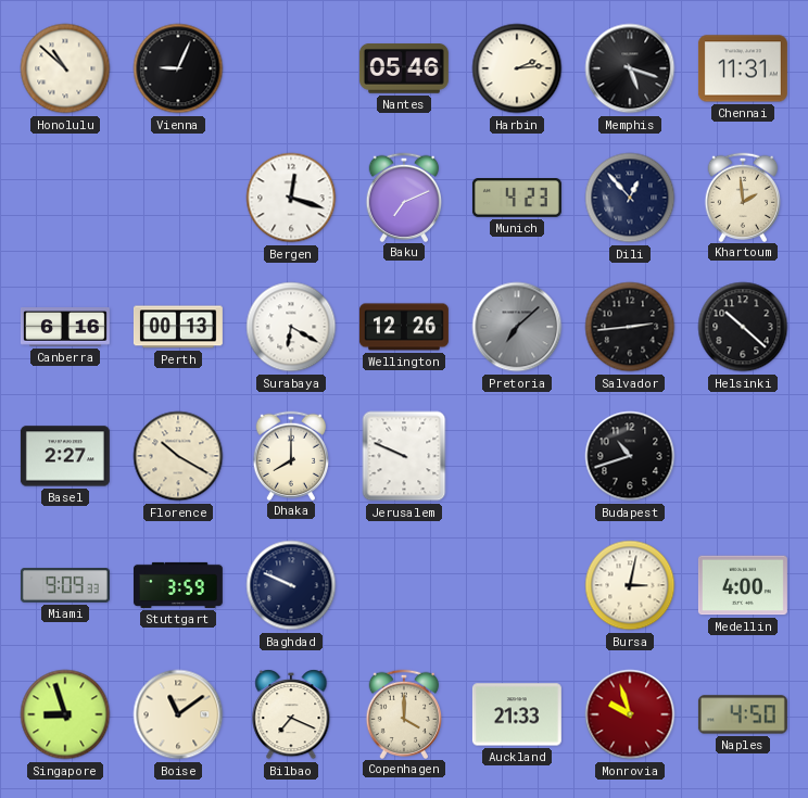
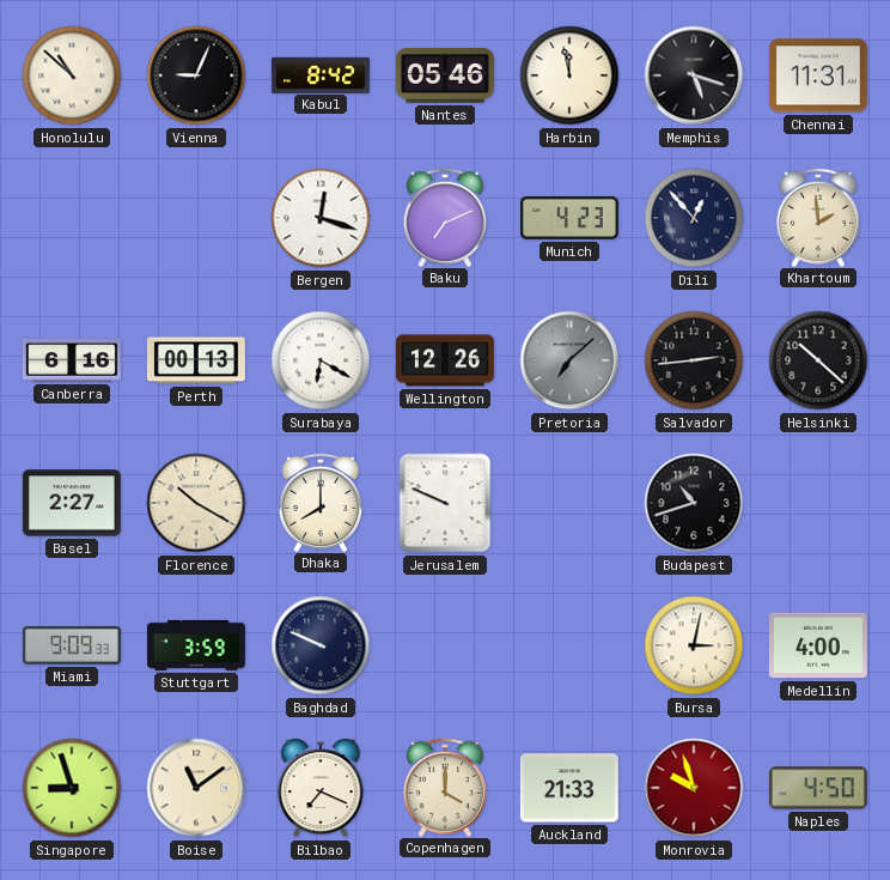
Kabul: none -> 8:42 (321, 74)
Harbin: 2:14 -> 11:58 (569, 75)
